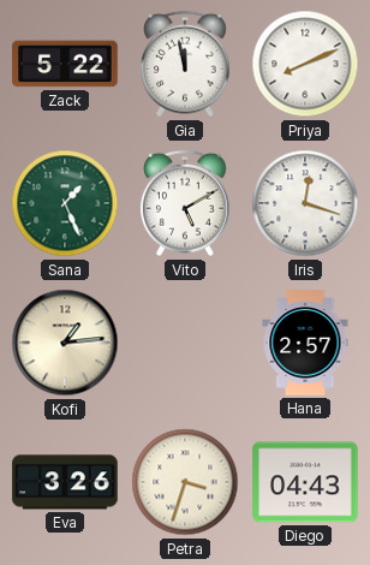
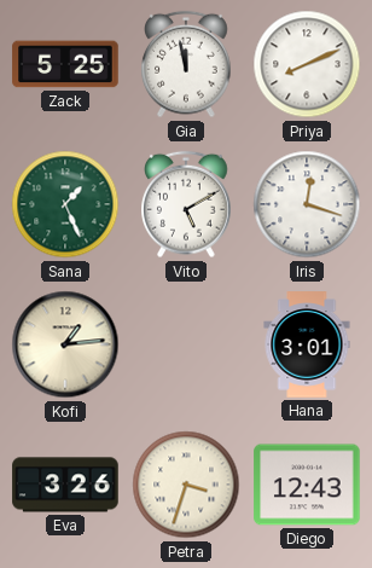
Zack: 5:22 -> 5:25 (65, 64)
Hana: 2:57 -> 3:01 (307, 344)
Diego: 04:43 -> 12:43 (307, 485)
